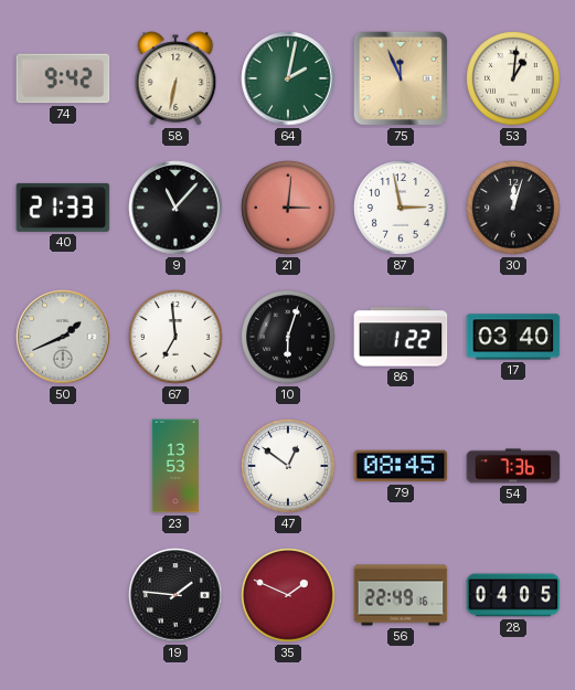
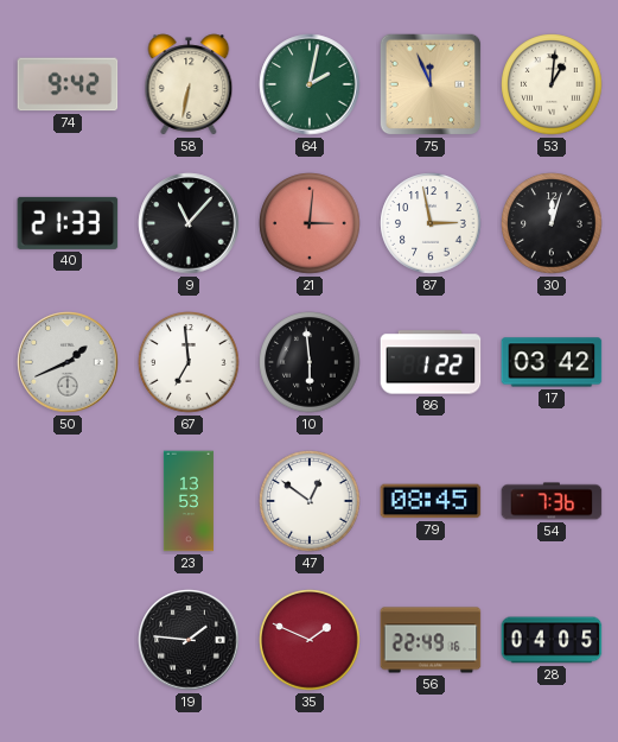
10: 6:03 -> 5:59 (310, 362)
17: 03:40 -> 03:42 (552, 362)
